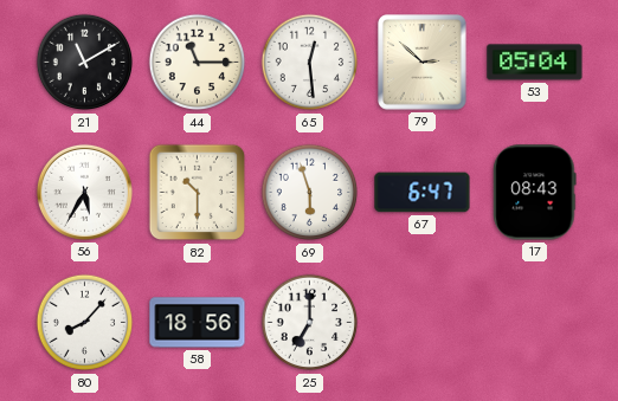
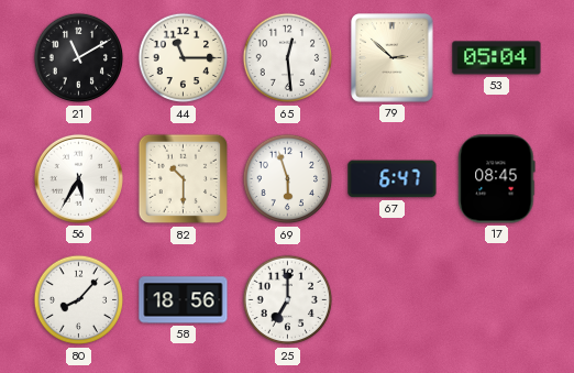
17: 08:43 -> 08:45 (497, 179)
